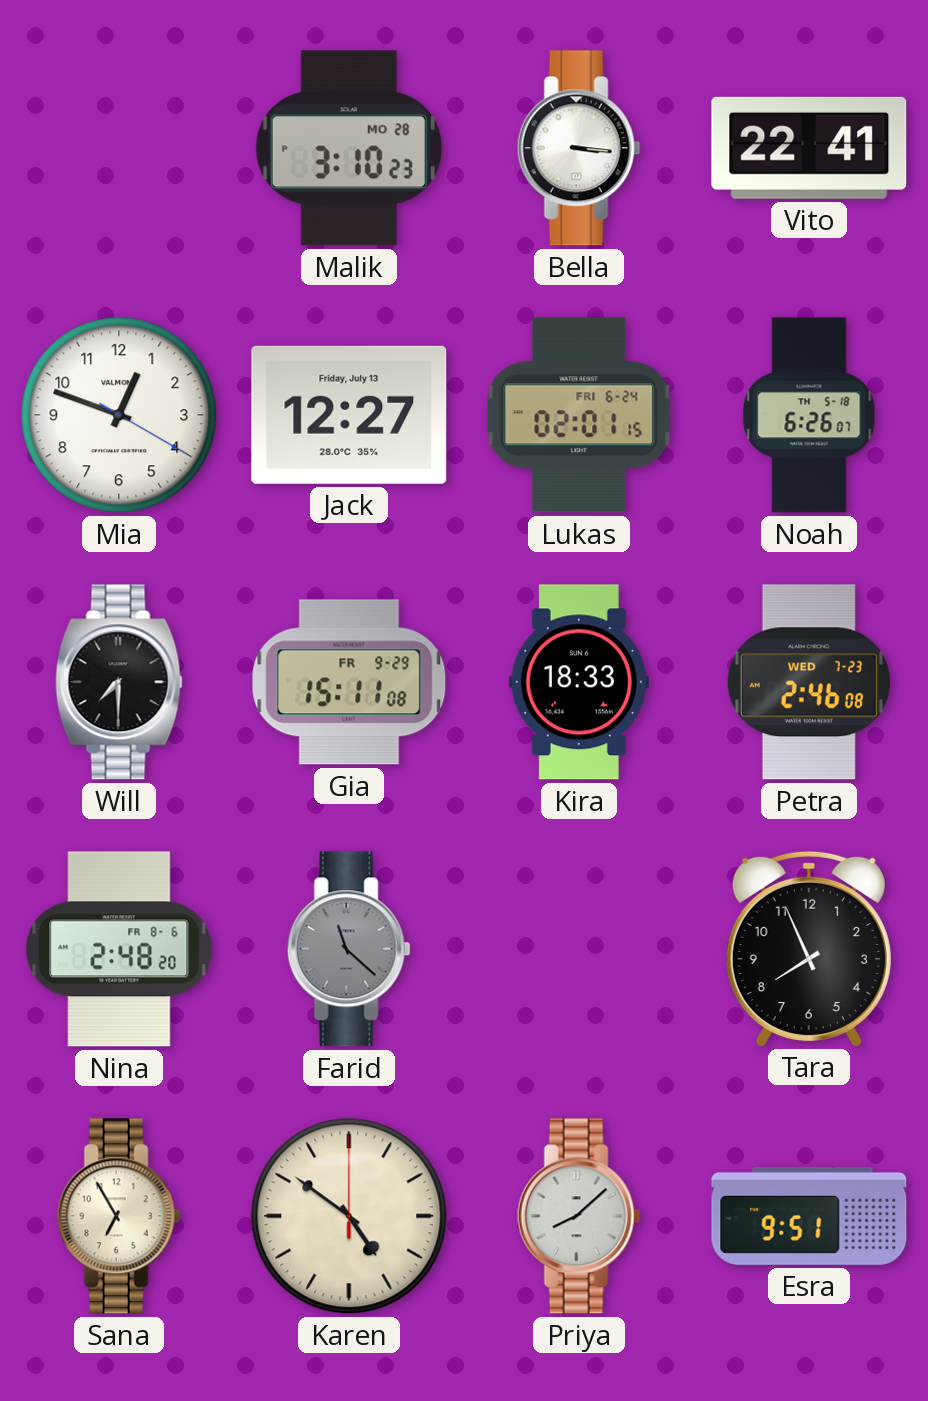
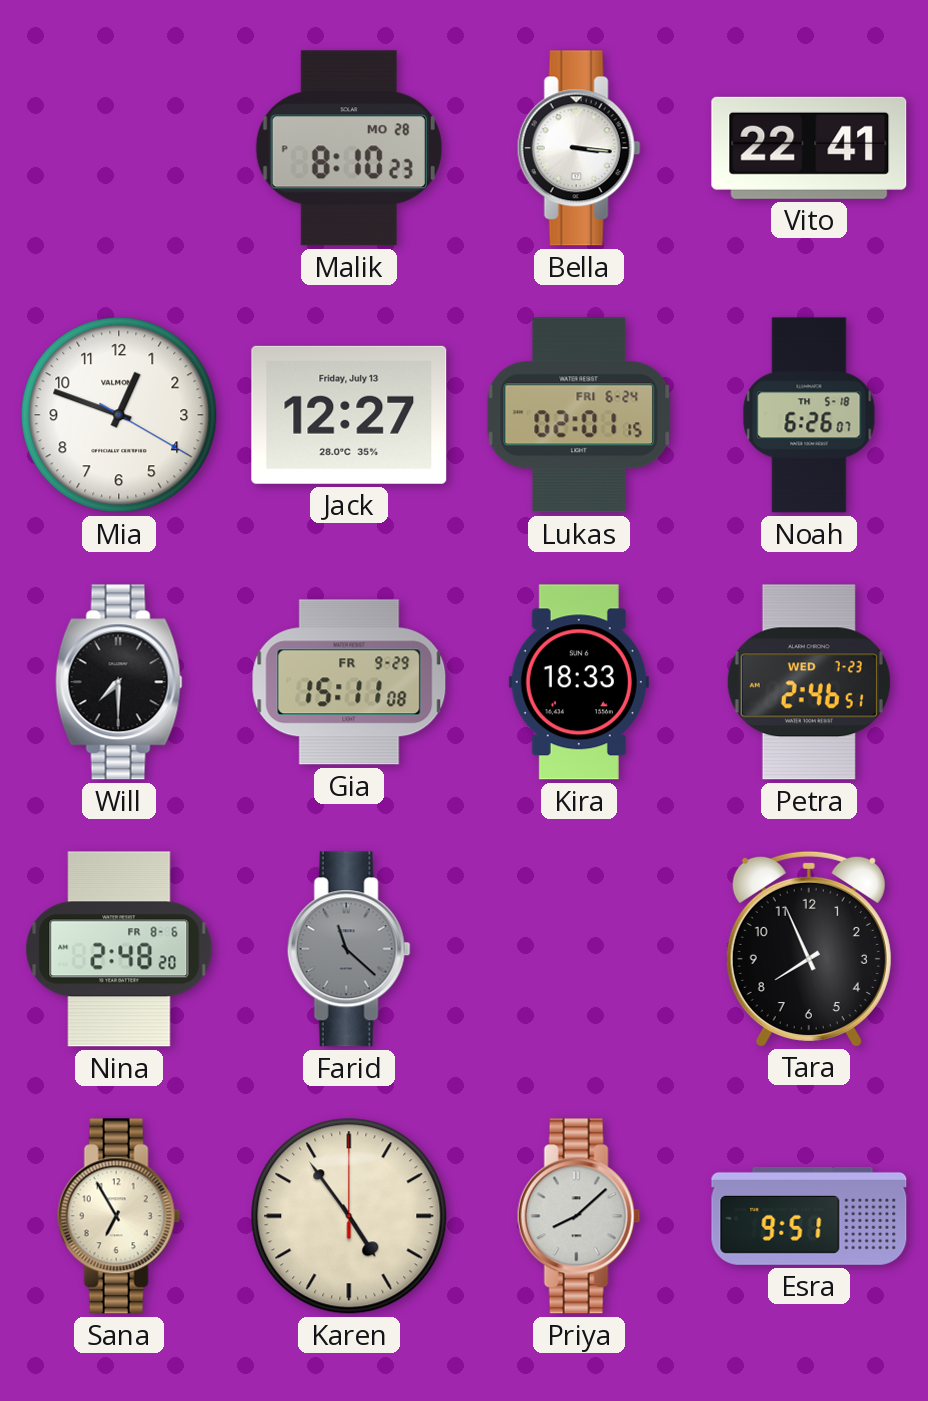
Malik: 3:10 -> 8:10 (349, 148)
Petra: 2:46:08 -> 2:46:51 (809, 682)
Karen: 4:51 -> 4:54 (349, 1216)
